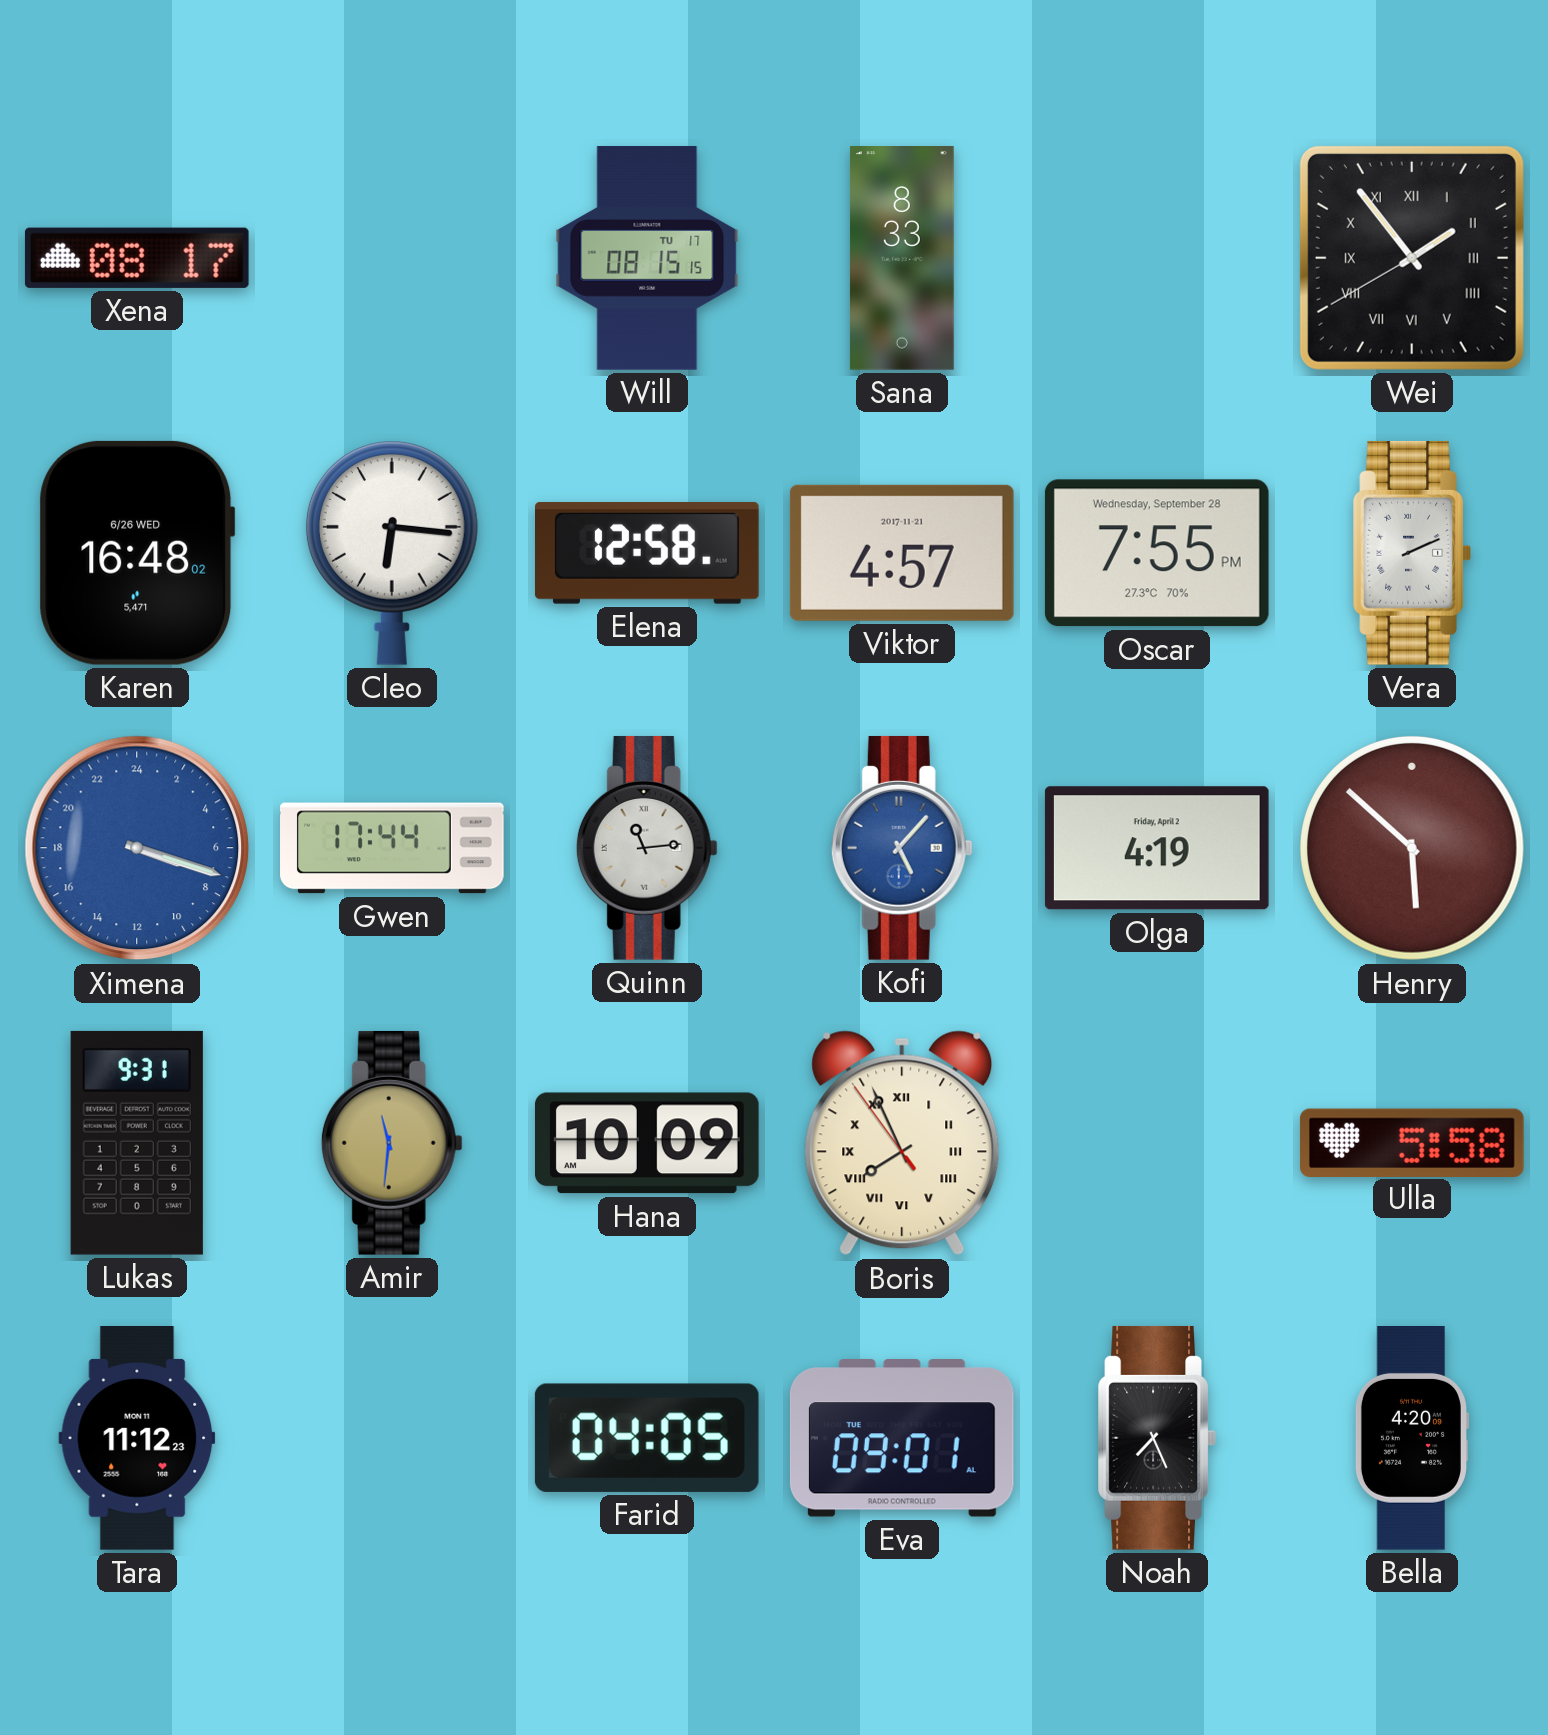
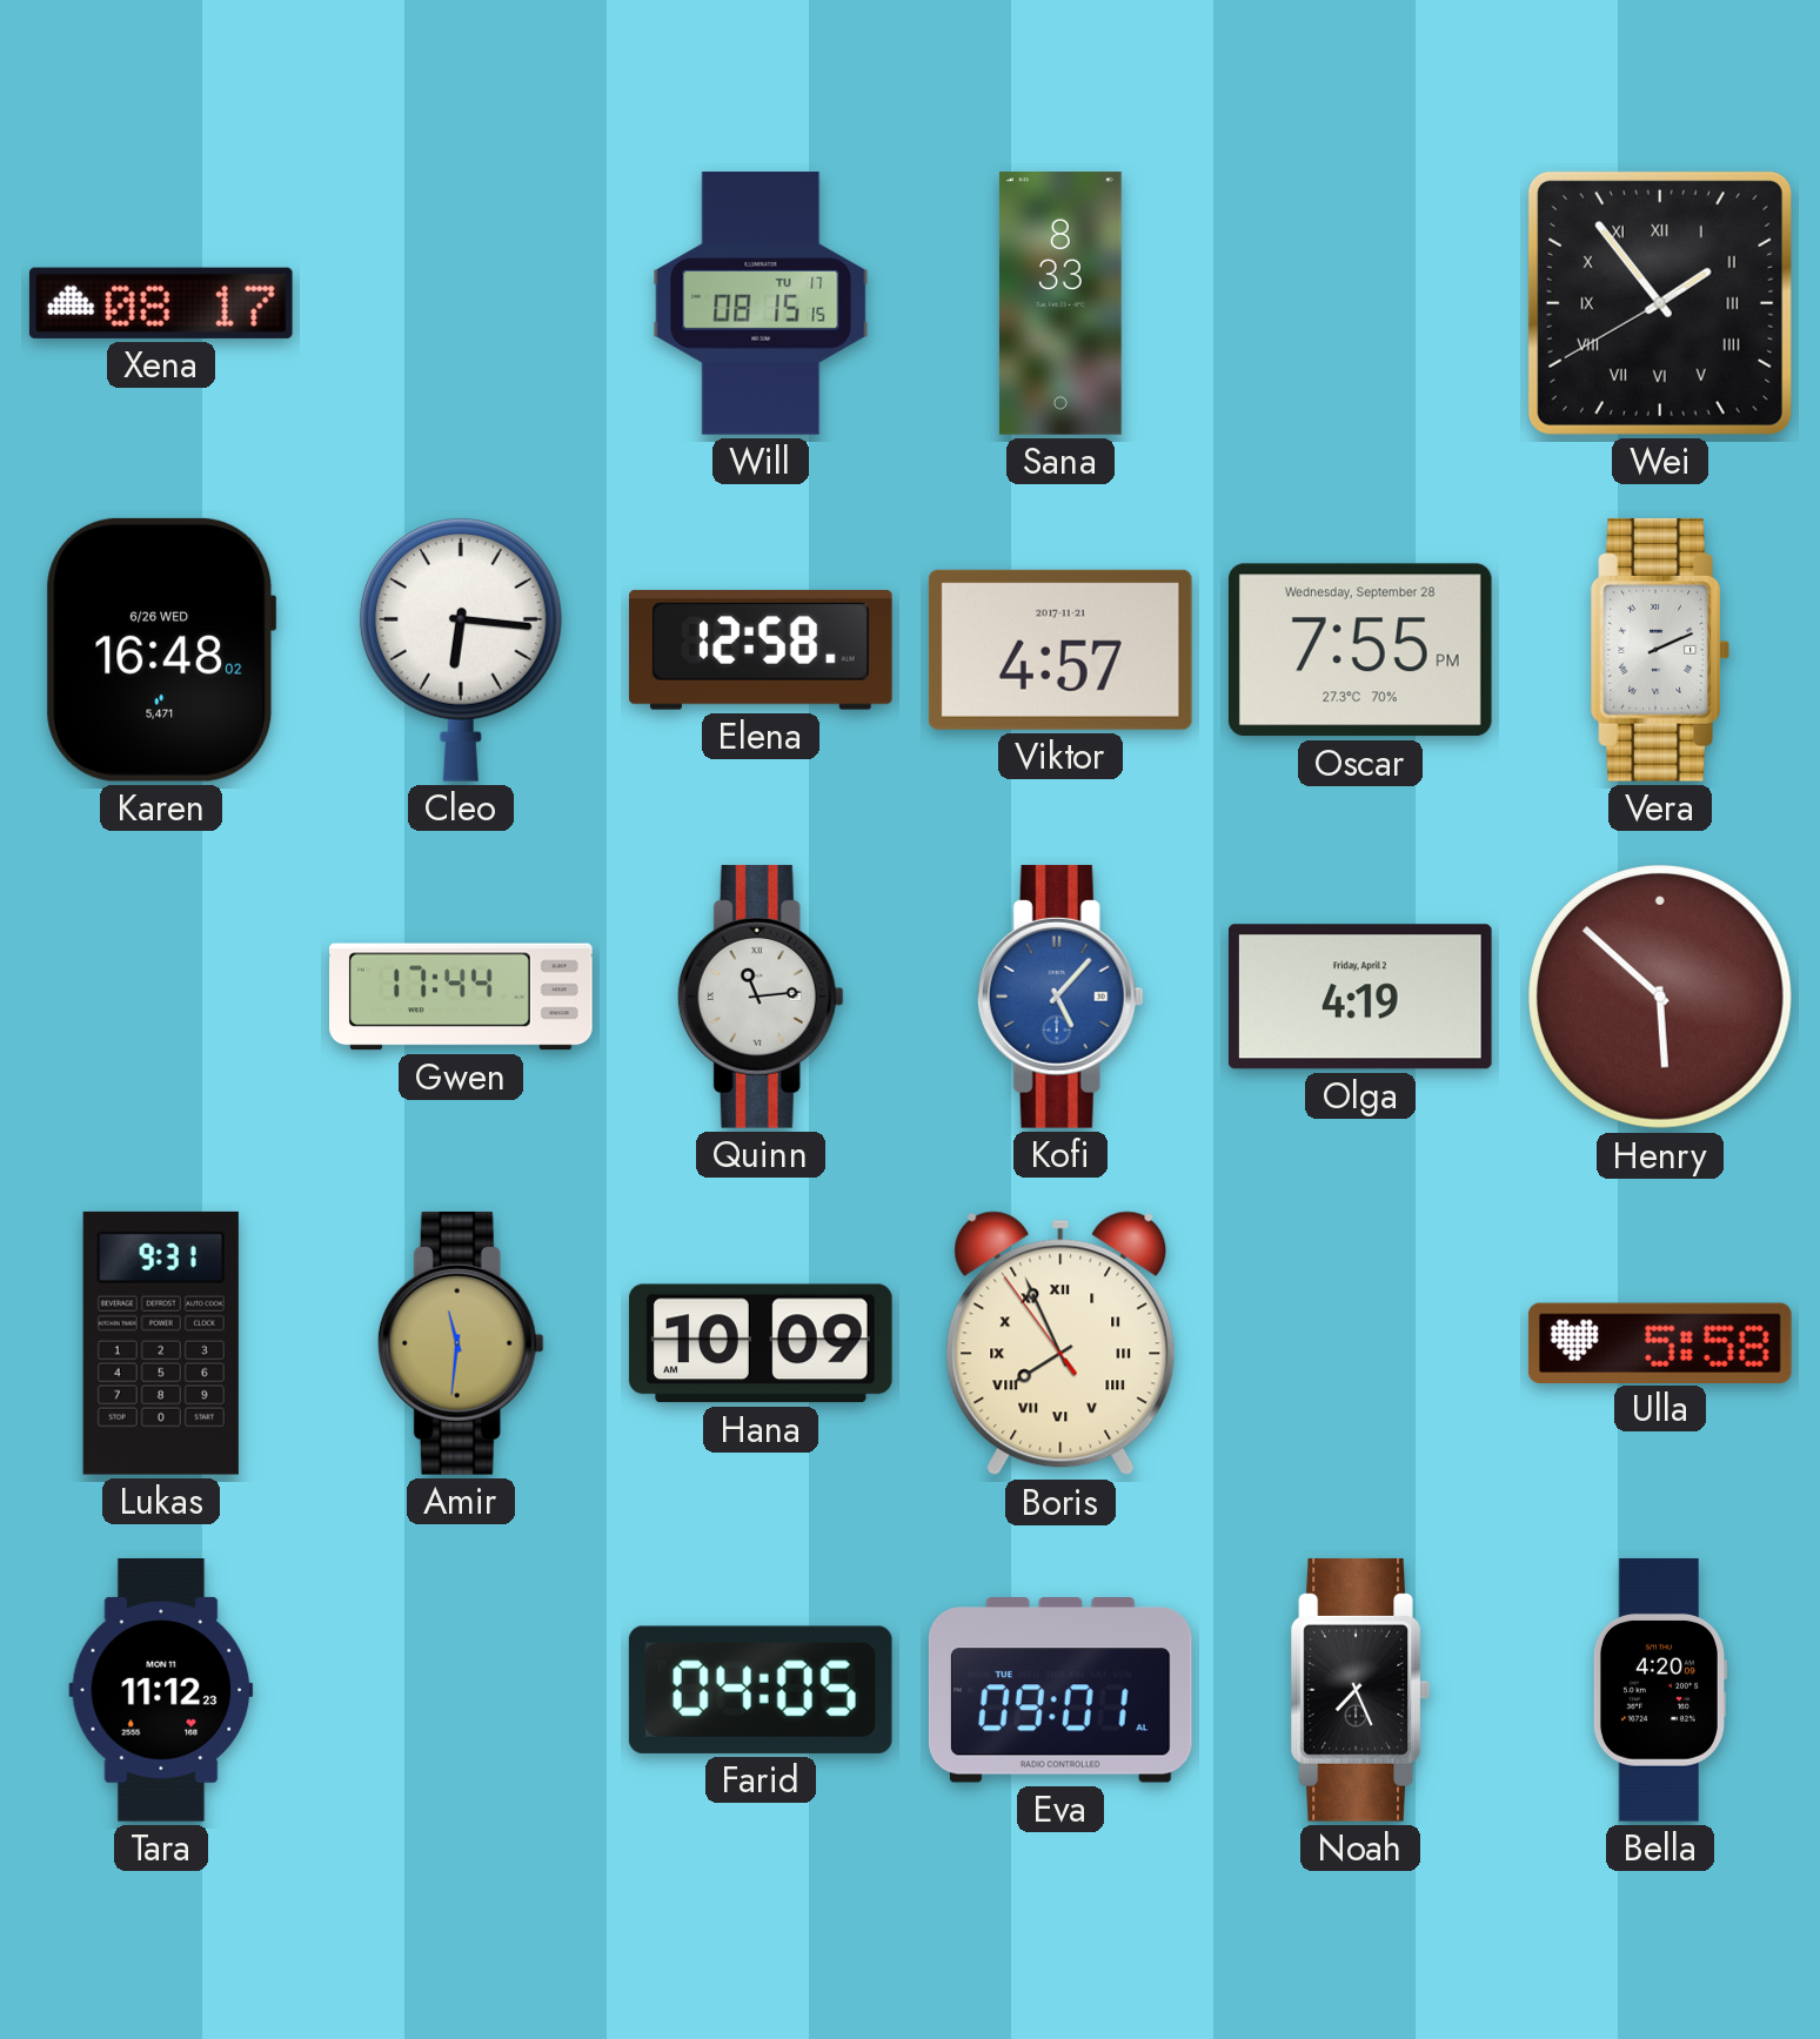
Ximena: 7:18 -> none (137, 848)
